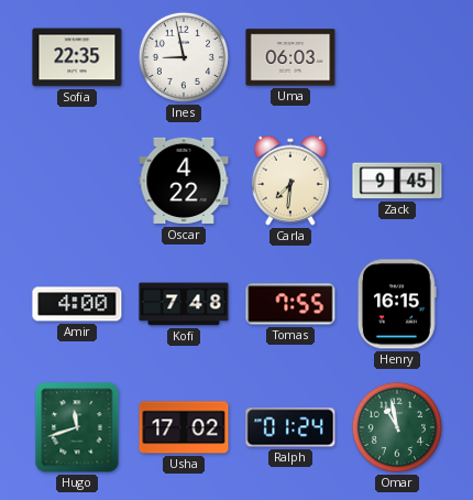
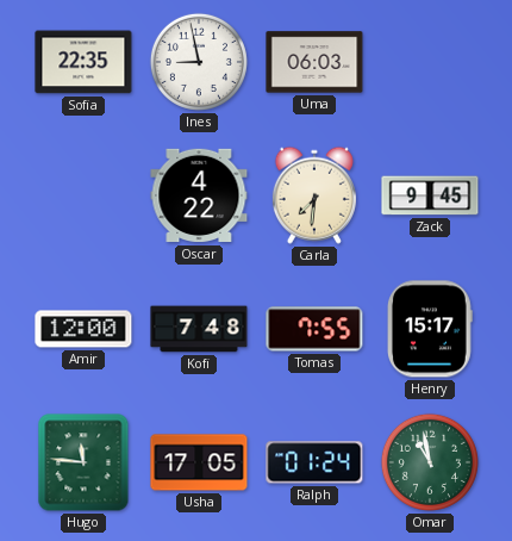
Amir: 4:00 -> 12:00 (83, 329)
Henry: 16:15 -> 15:17 (431, 329)
Hugo: 11:42 -> 11:46 (83, 462)
Usha: 17:02 -> 17:05 (199, 462)
